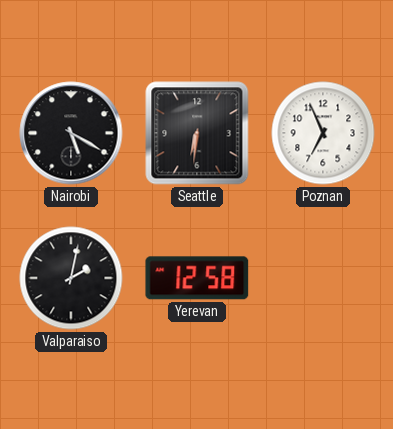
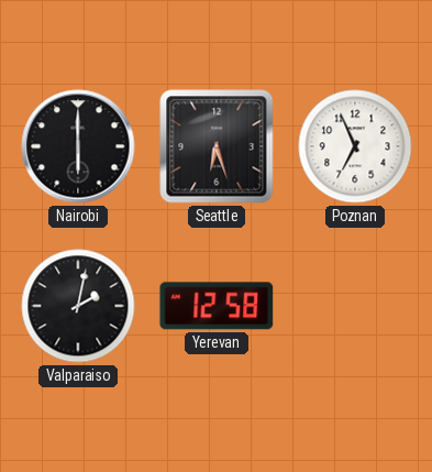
Nairobi: 5:20 -> 6:00 (78, 146)
Seattle: 6:31 -> 6:27 (217, 146)
